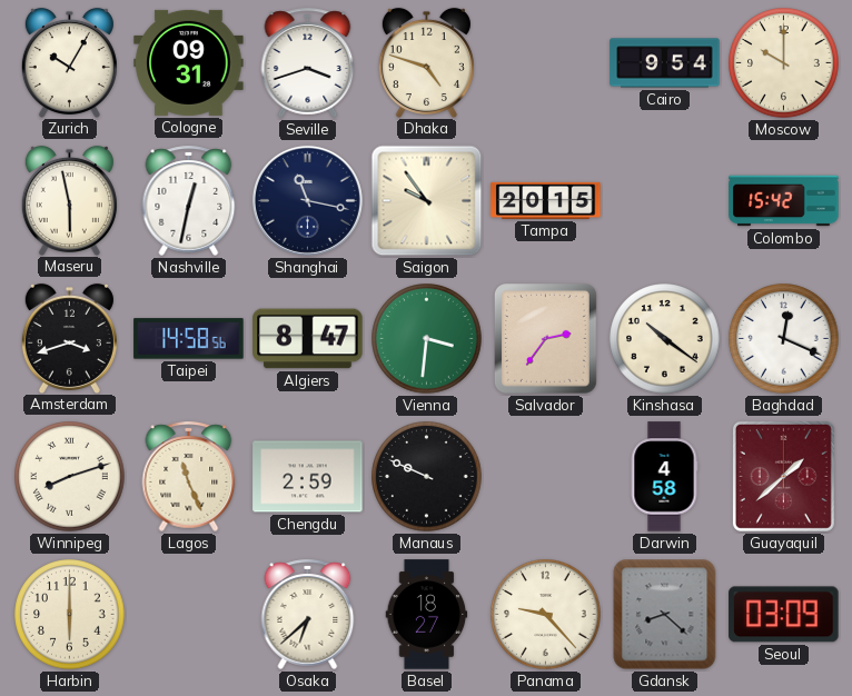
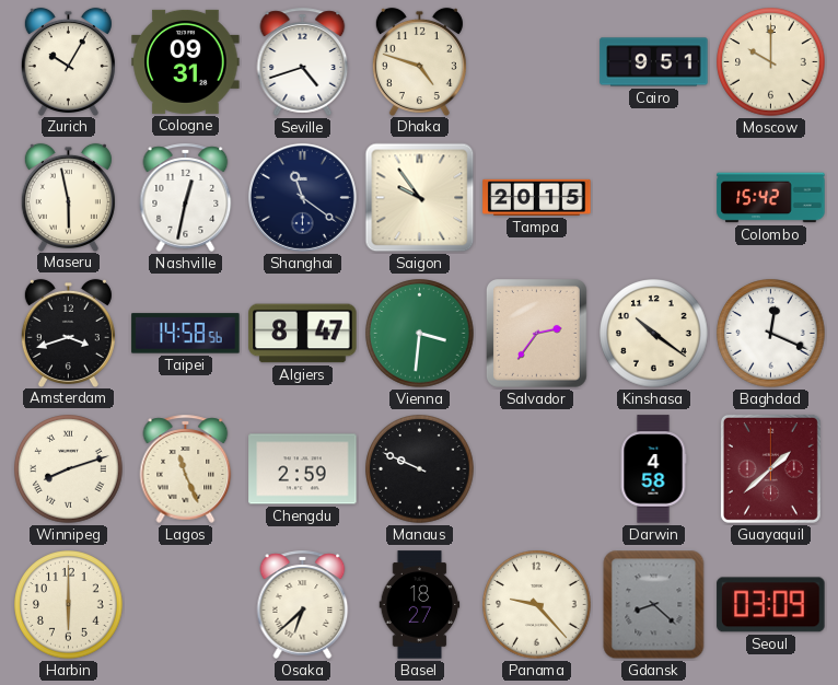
Seville: 3:42 -> 4:42 (303, 61)
Cairo: 9:54 -> 9:51 (654, 62)
Shanghai: 11:17 -> 11:21 (302, 197)
